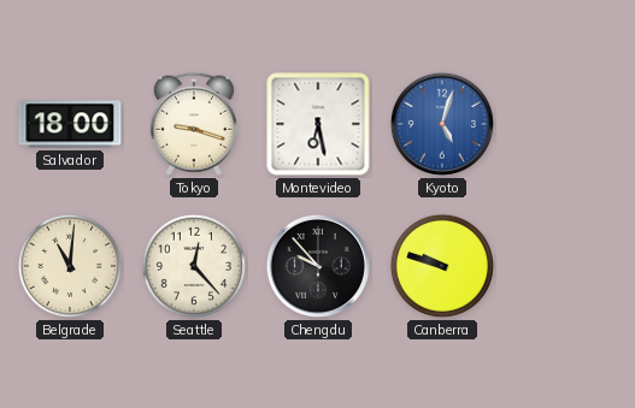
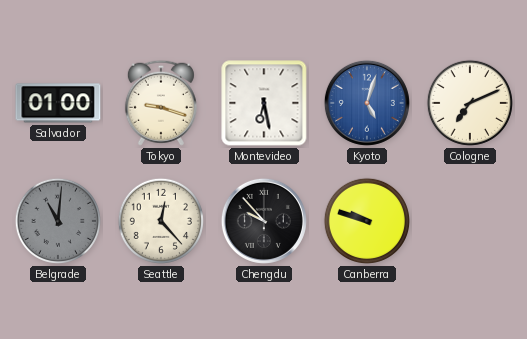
Salvador: 18:00 -> 01:00 (58, 103)
Cologne: none -> 7:11 (470, 103)
Belgrade dial: cream -> grey (58, 221)
